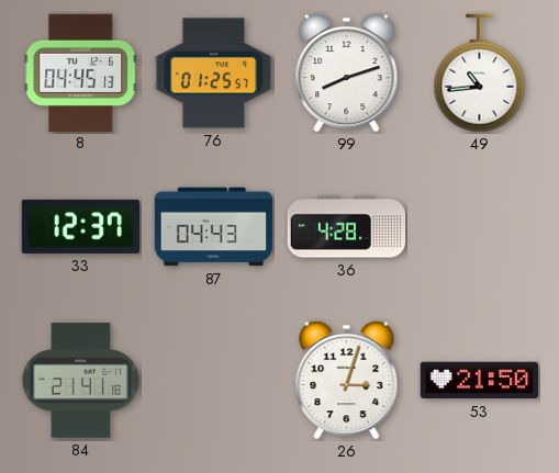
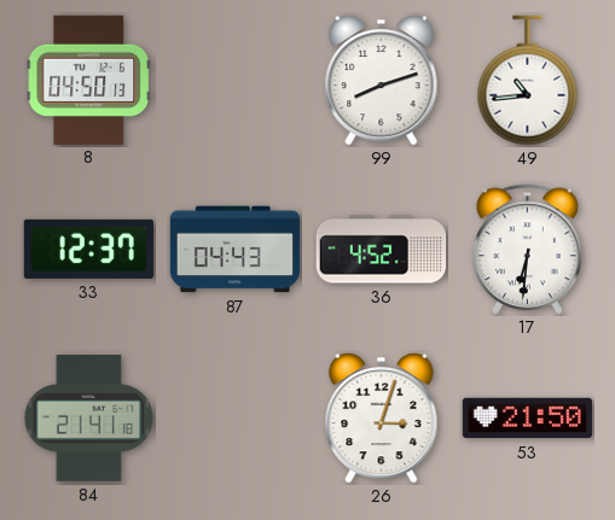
8: 04:45 -> 04:50 (89, 80)
76: 01:25 -> none (214, 74)
36: 4:28 -> 4:52 (382, 250)
17: none -> 6:31 (528, 250)
